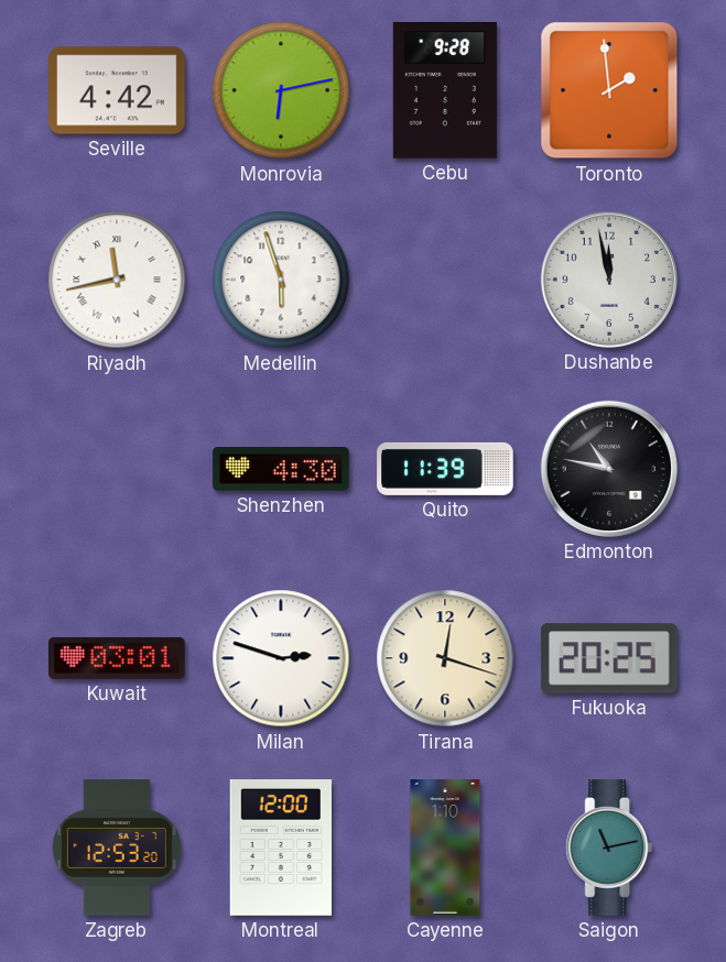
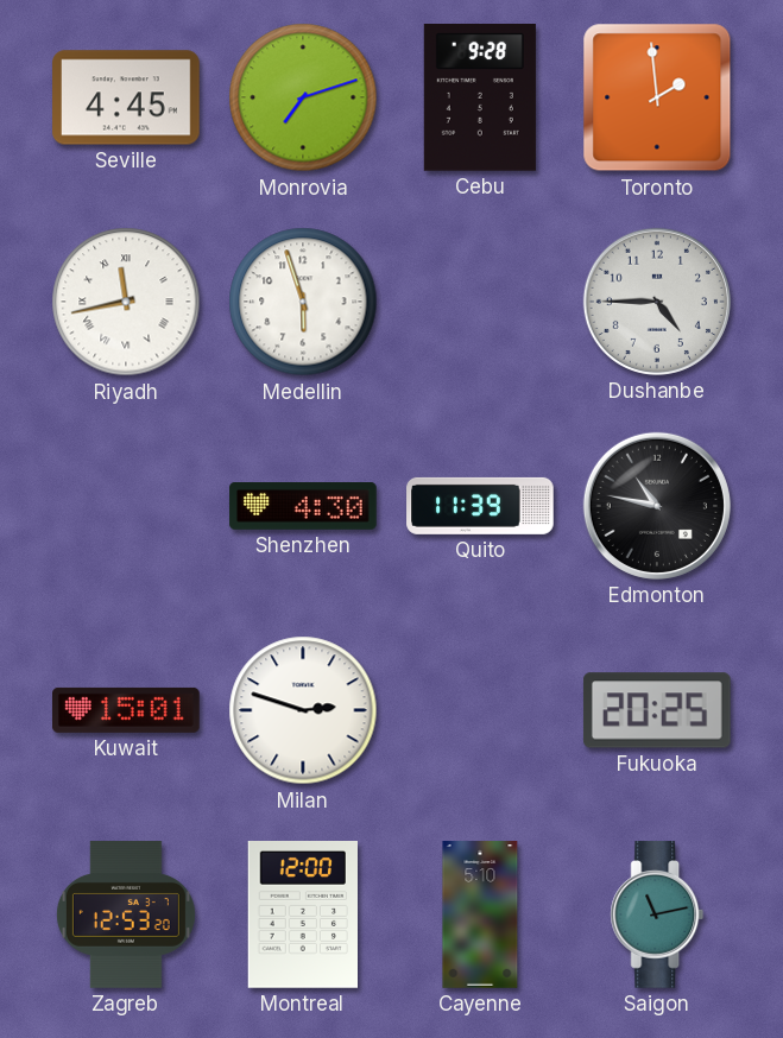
Seville: 4:42 -> 4:45 (126, 97)
Monrovia: 6:13 -> 7:12 (303, 97)
Dushanbe: 11:58 -> 4:45 (657, 302)
Kuwait: 03:01 -> 15:01 (127, 710)
Tirana: 12:18 -> none (445, 658)
Cayenne: 1:10 -> 5:10 (480, 914)
